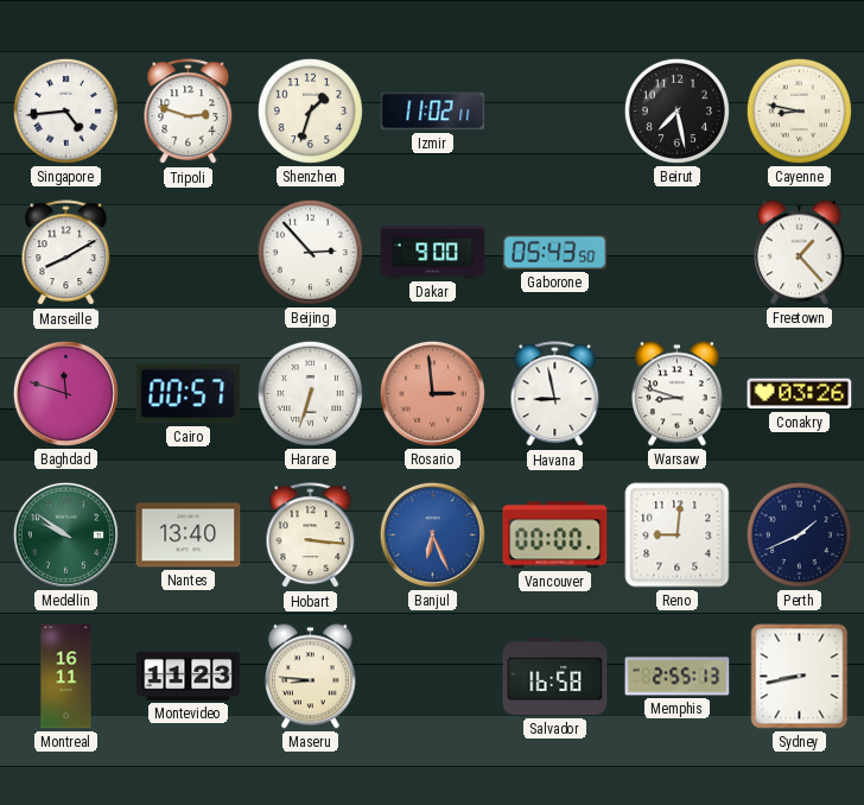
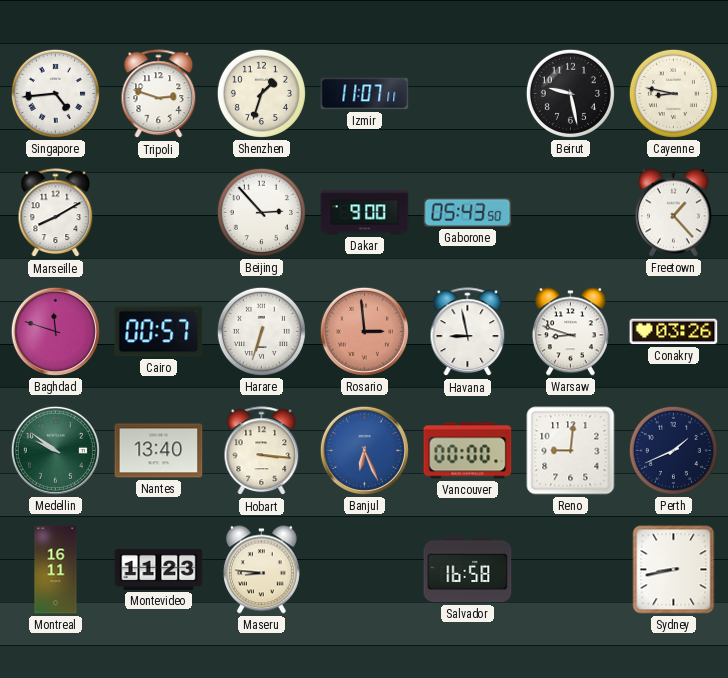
Izmir: 11:02 -> 11:07 (365, 94)
Beirut: 7:28 -> 9:28 (570, 93)
Memphis: 2:55 -> none (678, 677)
